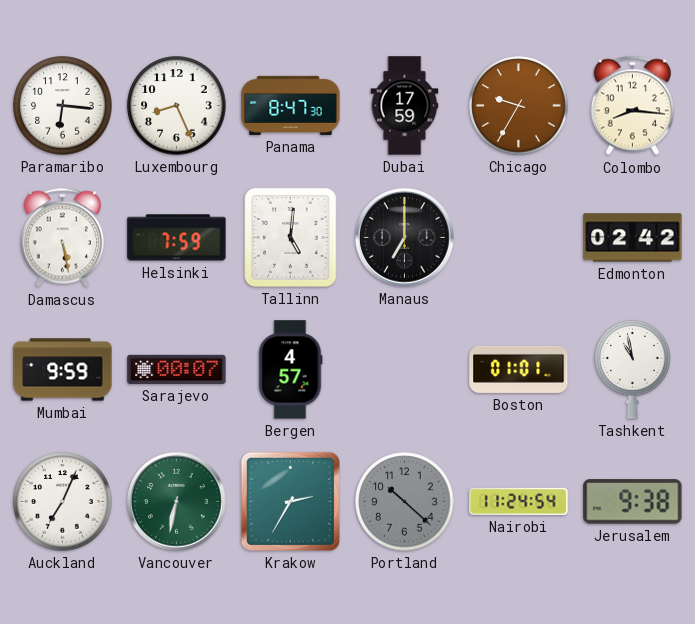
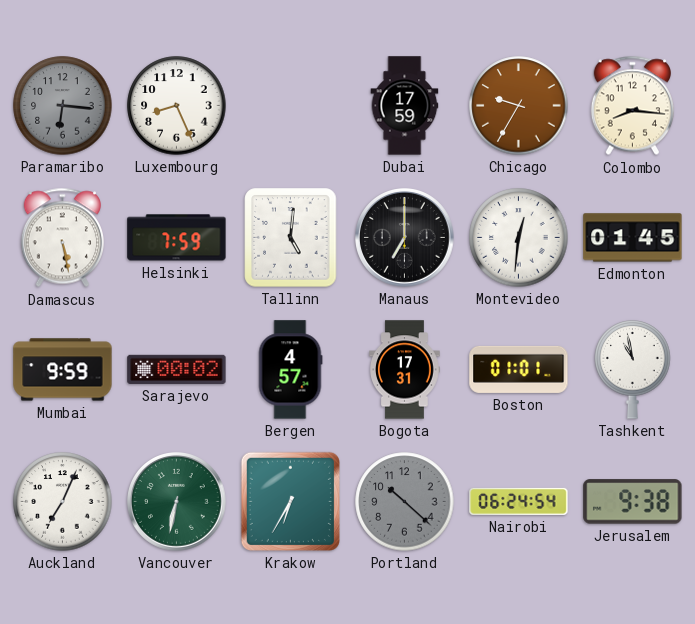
Paramaribo dial: white -> grey (63, 106)
Panama: 8:47 -> none (291, 105)
Montevideo: none -> 12:31 (519, 238)
Edmonton: 02:42 -> 01:45 (633, 238)
Sarajevo: 00:07 -> 00:02 (177, 369)
Bogota: none -> 17:31 (405, 370)
Krakow: 2:35 -> 6:35 (290, 501)
Nairobi: 11:24 -> 06:24 (519, 501)
